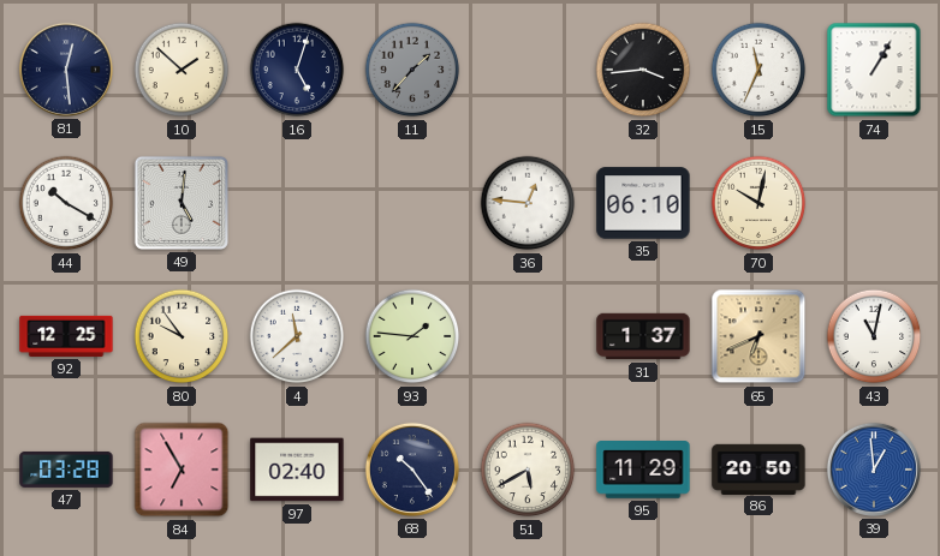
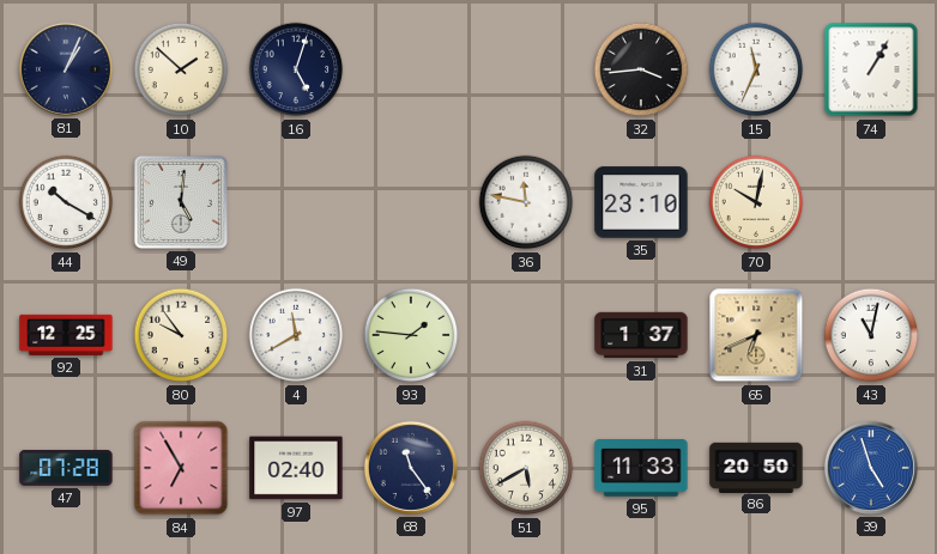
81: 12:29 -> 1:04 (66, 69)
11: 1:37 -> none (412, 70)
36: 12:46 -> 11:47 (526, 202)
35: 06:10 -> 23:10 (641, 202)
4: 11:38 -> 11:40 (296, 335)
47: 03:28 -> 07:28 (66, 468)
68: 10:24 -> 11:24 (411, 468)
95: 11:29 -> 11:33 (641, 469)
39: 12:59 -> 4:57 (871, 468)
